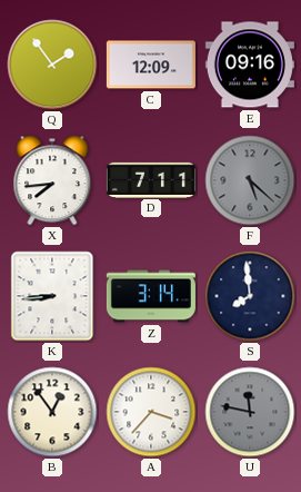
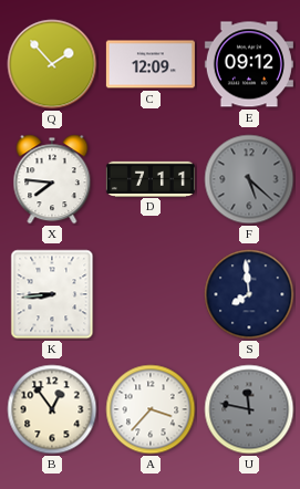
Q: 1:54 -> 1:53 (52, 64)
E: 09:16 -> 09:12 (249, 64)
X: 7:44 -> 7:46 (52, 179)
Z: 3:14 -> none (151, 296)
